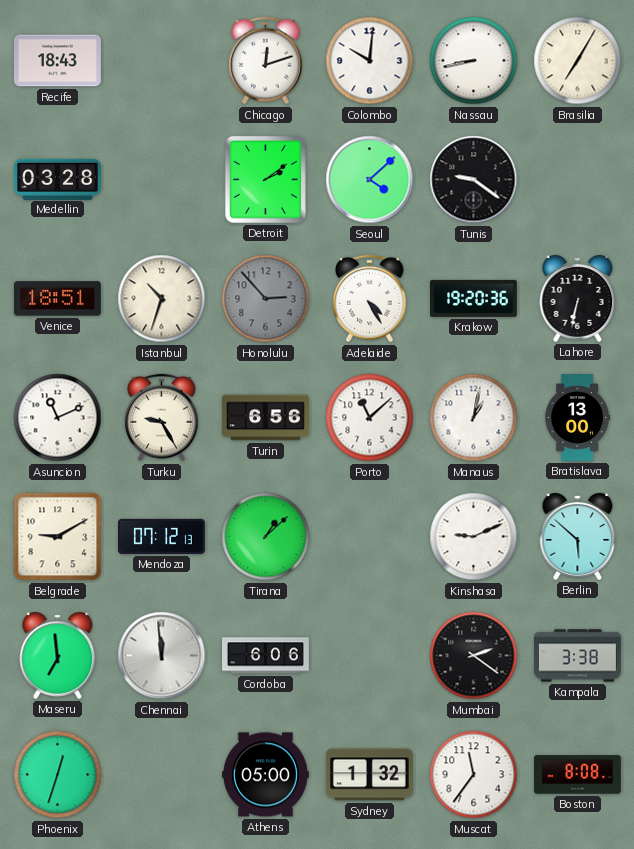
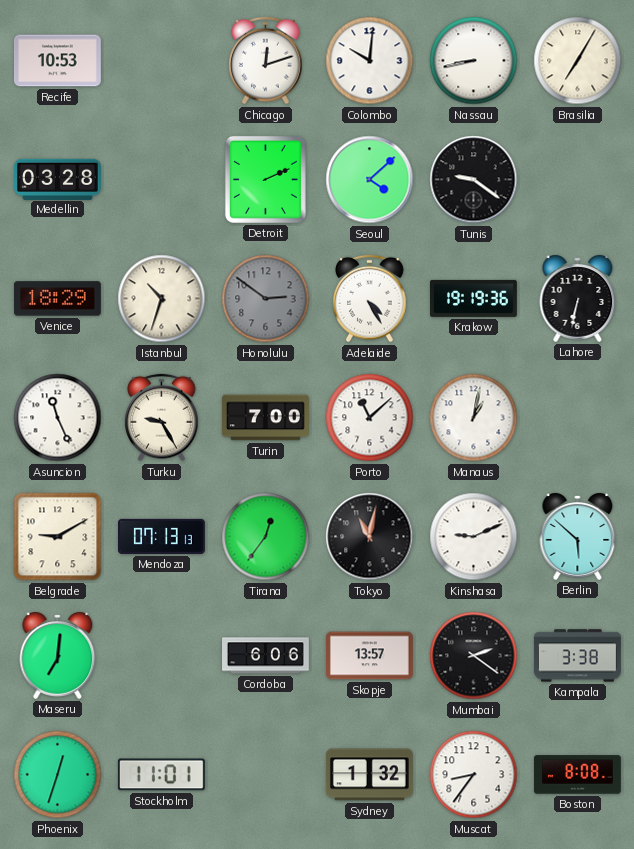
Recife: 18:43 -> 10:53 (57, 61)
Detroit: 2:09 -> 2:11 (265, 179)
Venice: 18:51 -> 18:29 (57, 299)
Honolulu: 2:53 -> 2:51 (266, 299)
Krakow: 19:20 -> 19:19 (474, 298)
Asuncion: 11:11 -> 11:26 (58, 418)
Turin: 6:56 -> 7:00 (266, 418)
Bratislava: 13:00 -> none (577, 418)
Mendoza: 07:12 -> 07:13 (162, 536)
Tirana: 1:08 -> 12:36 (266, 537)
Tokyo: none -> 11:02 (370, 537)
Maseru: 6:59 -> 7:01 (58, 655)
Chennai: 11:59 -> none (162, 656)
Skopje: none -> 13:57 (369, 656)
Stockholm: none -> 11:01 (161, 775)
Athens: 05:00 -> none (265, 775)
Muscat: 11:36 -> 8:36 (474, 775)
